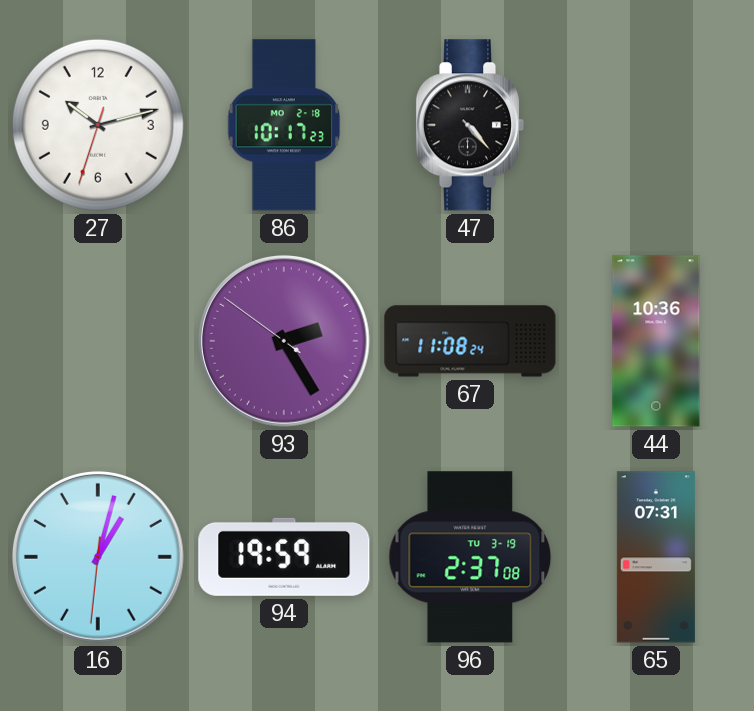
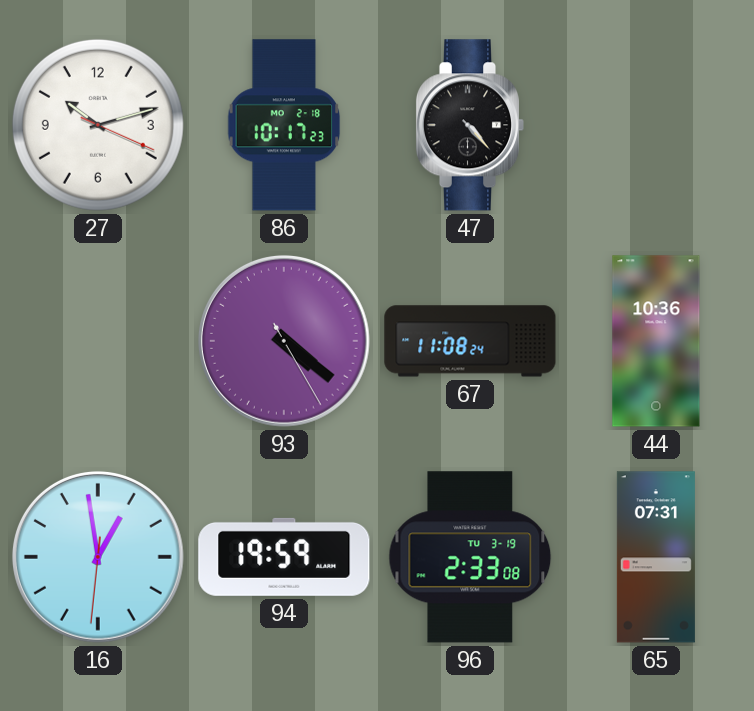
27: 10:12:33 -> 10:12:19 (98, 125)
93: 2:24 -> 4:21 (284, 341)
16: 1:02 -> 12:58 (98, 557)
96: 2:37 -> 2:33 (470, 557)
